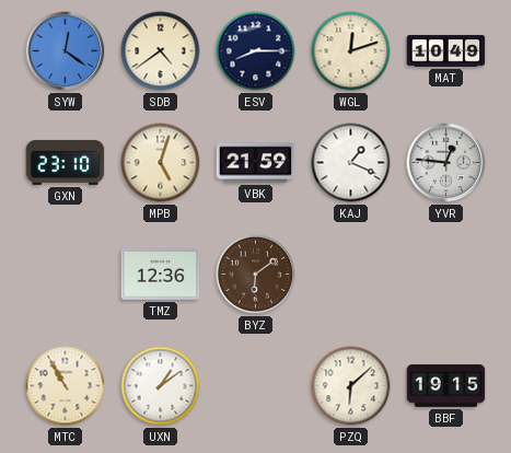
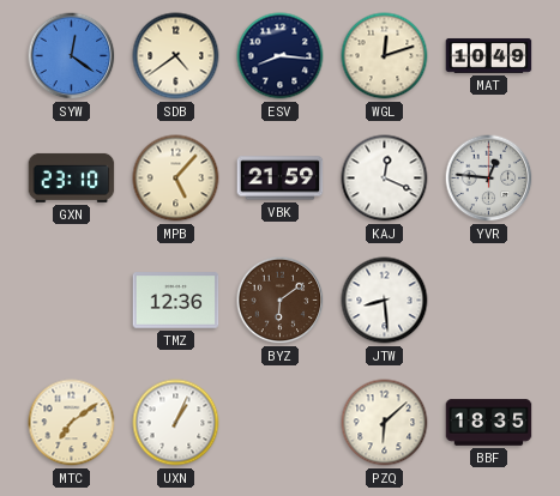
ESV: 8:15 -> 8:16 (281, 56)
MPB: 5:03 -> 5:07 (176, 179)
KAJ: 1:19 -> 12:19 (385, 179)
JTW: none -> 8:29 (385, 301)
MTC: 10:55 -> 7:09 (72, 423)
UXN: 1:09 -> 1:04 (176, 423)
BBF: 19:15 -> 18:35 (489, 423)
